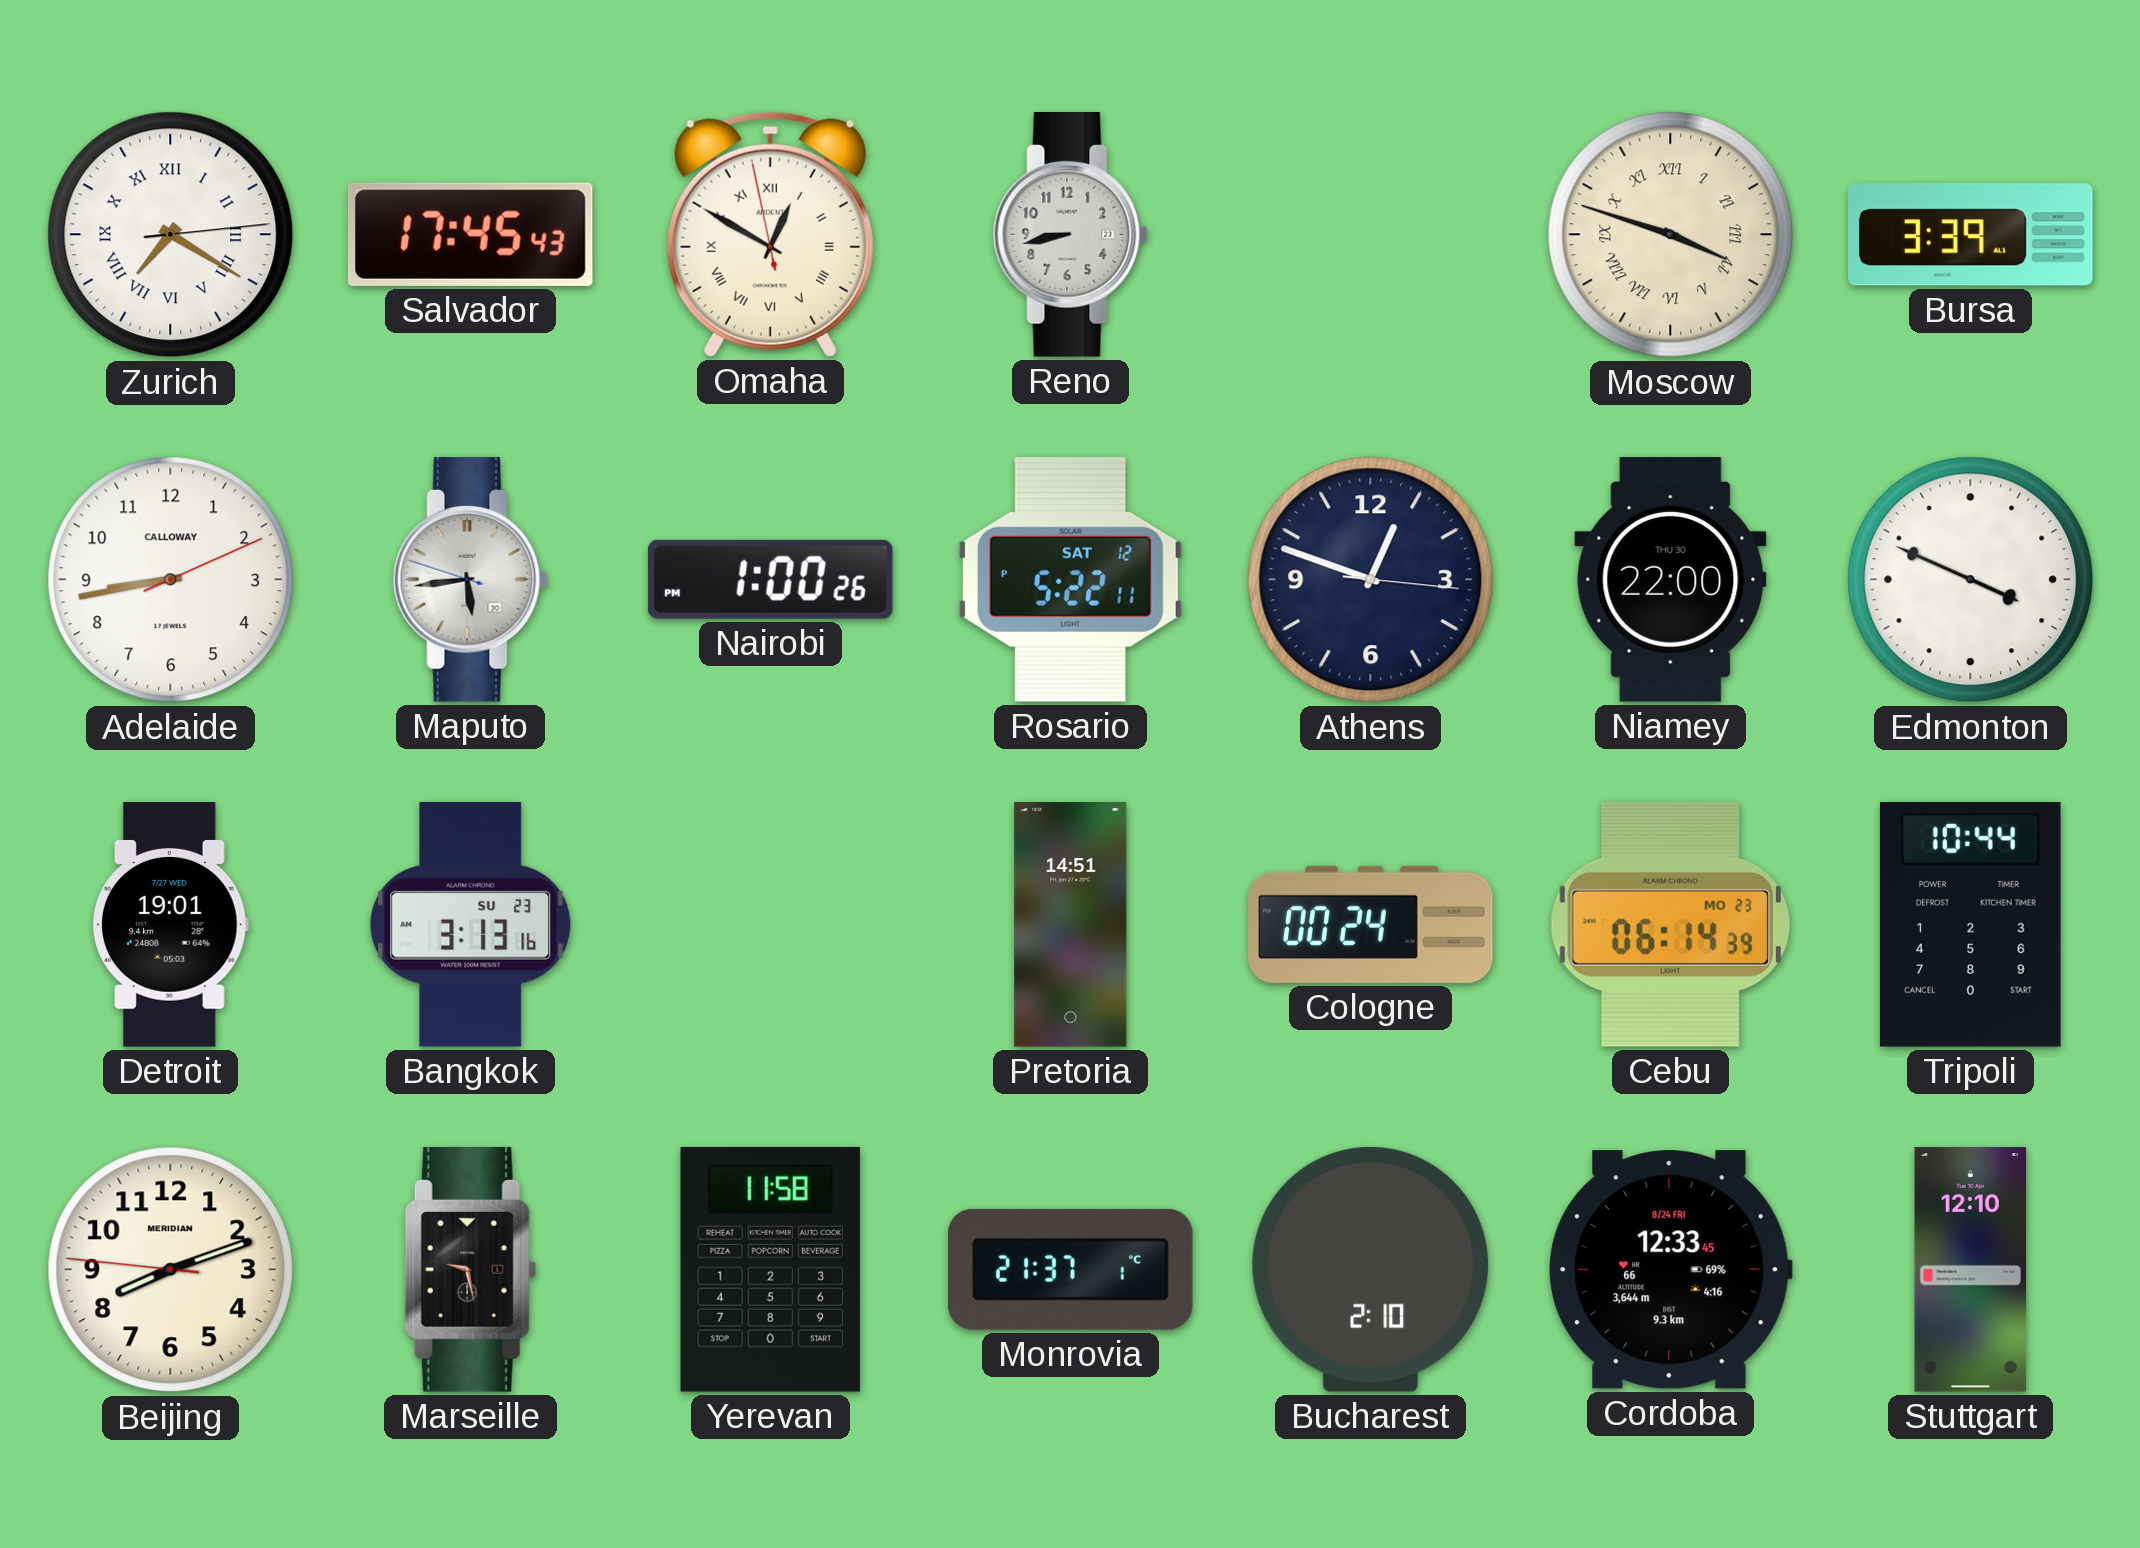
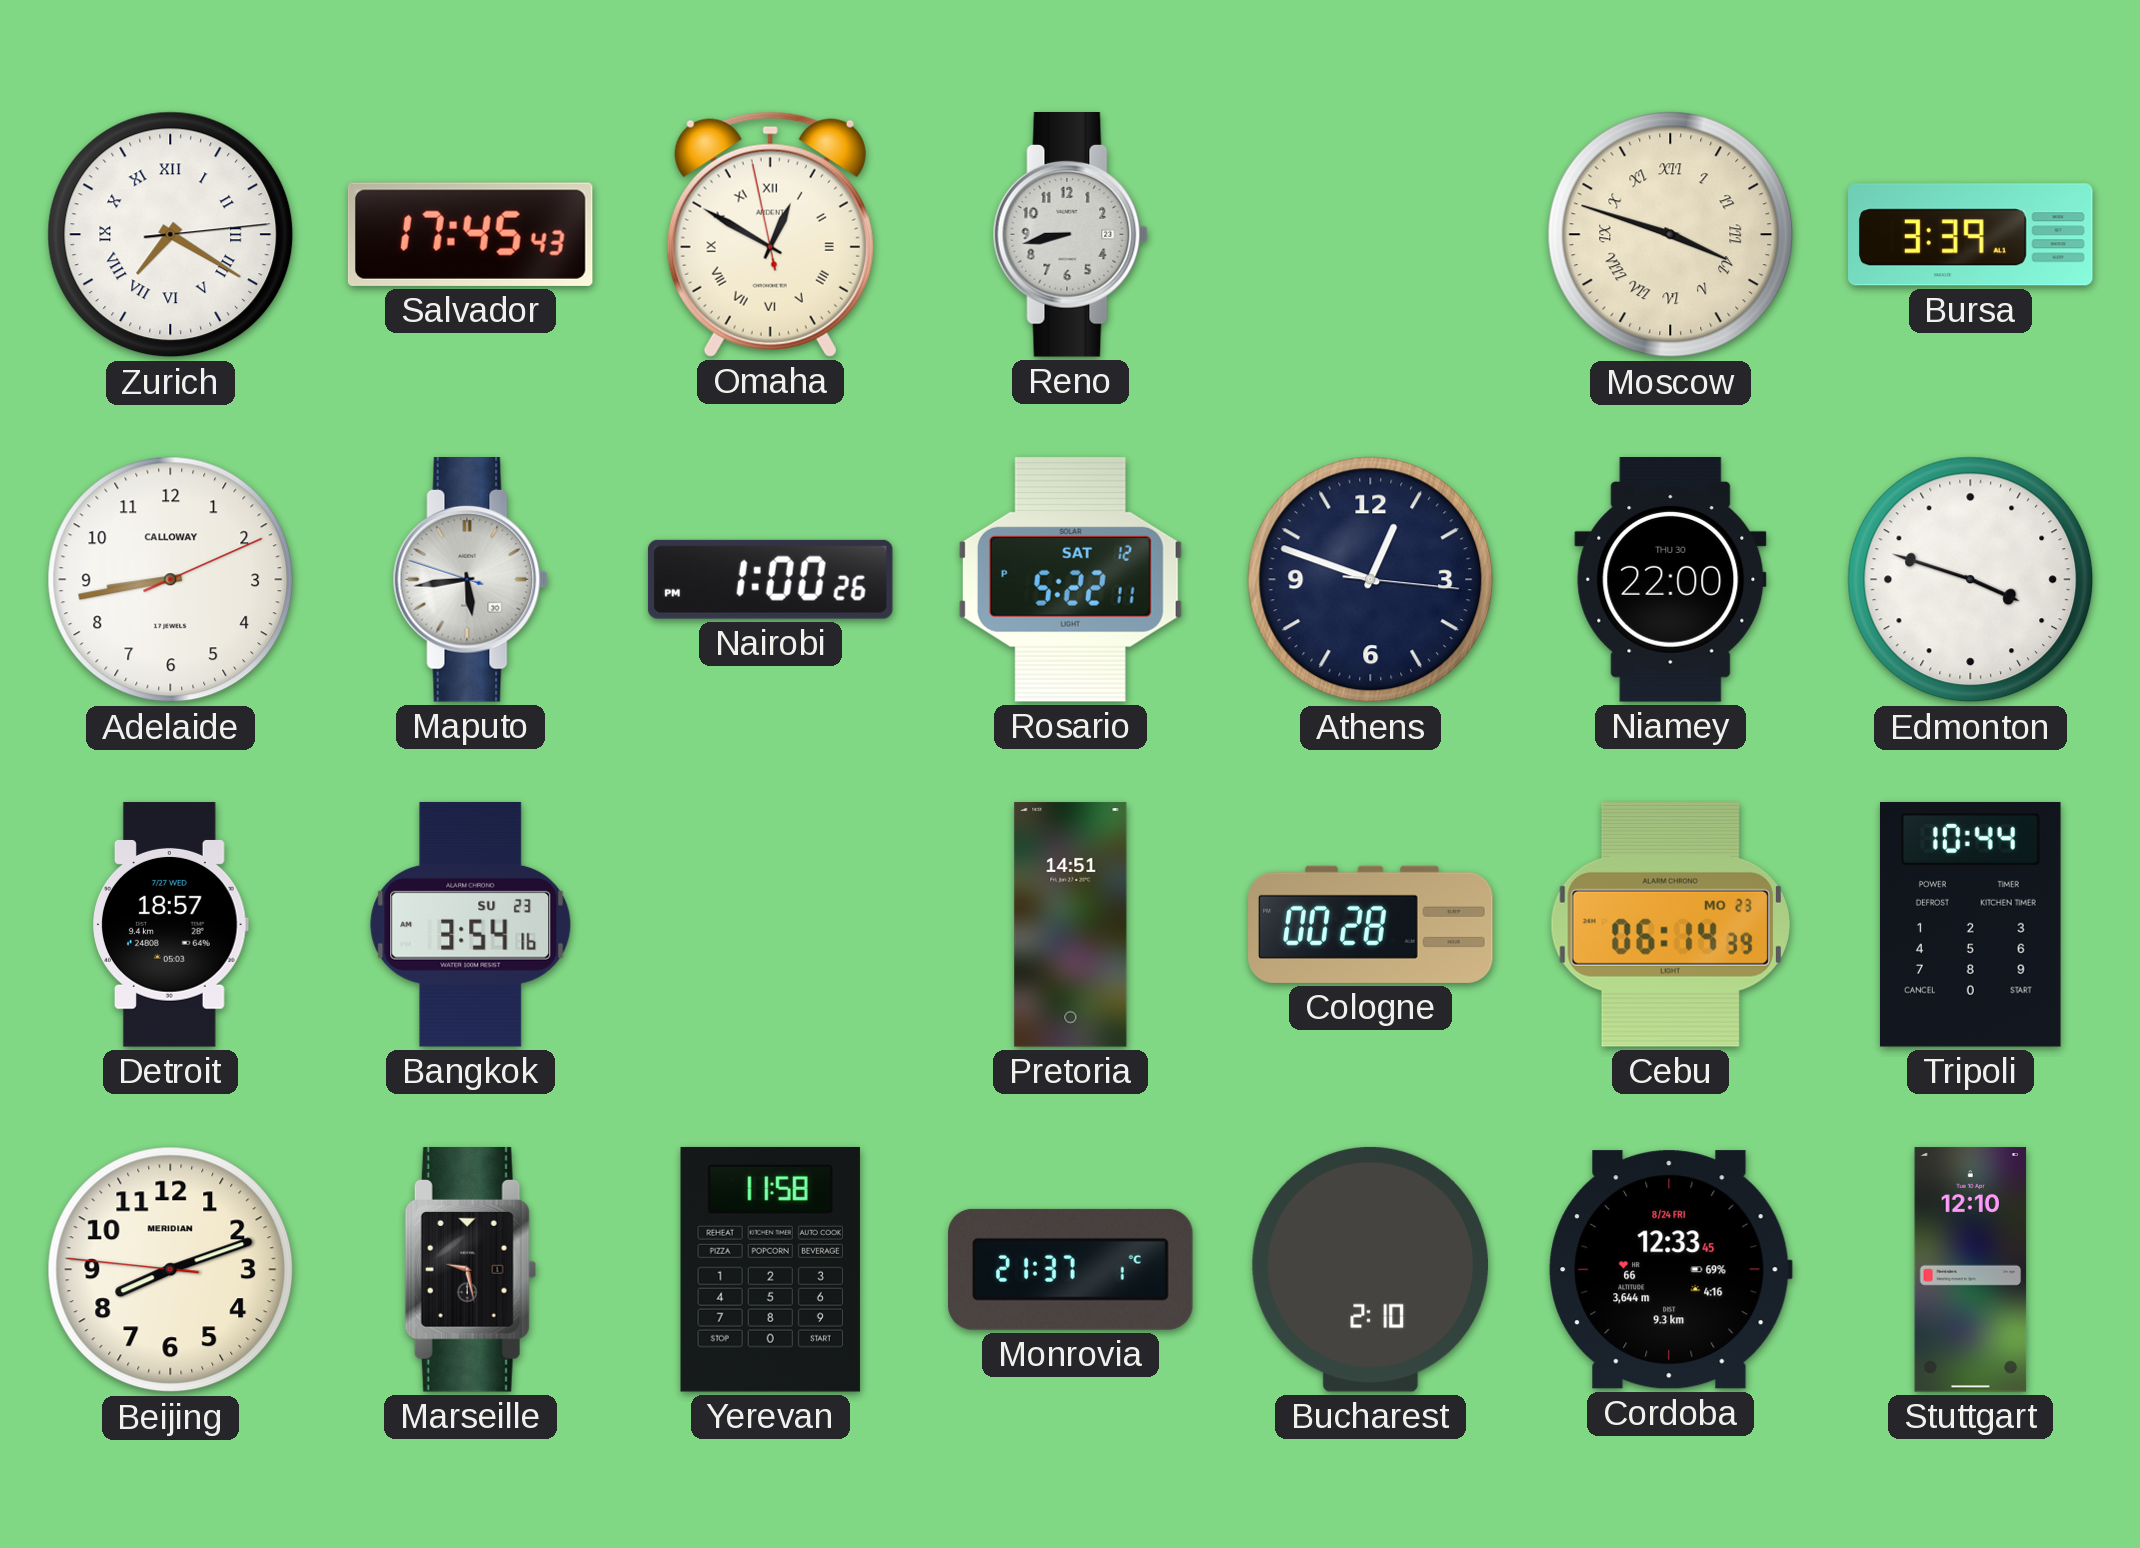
Edmonton: 3:49 -> 3:48 (1971, 580)
Detroit: 19:01 -> 18:57 (171, 925)
Bangkok: 3:13 -> 3:54 (471, 924)
Cologne: 00:24 -> 00:28 (1371, 924)
